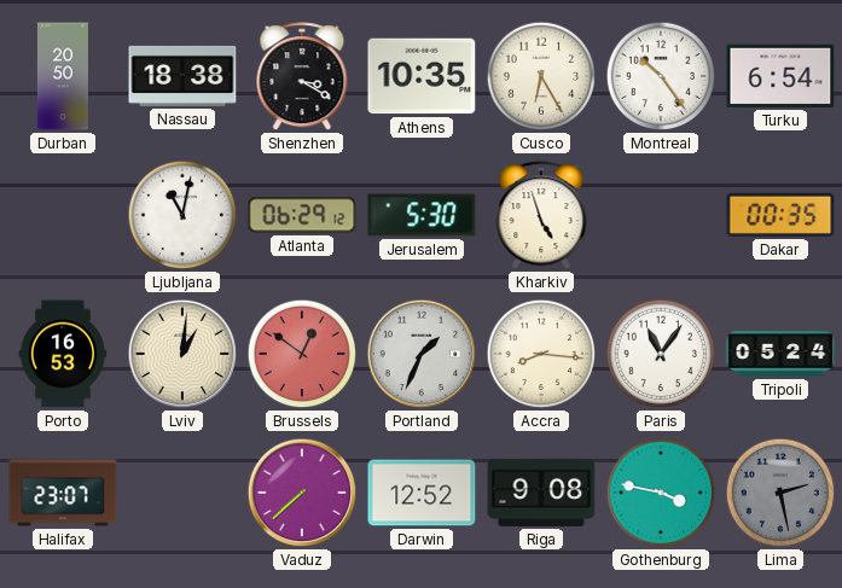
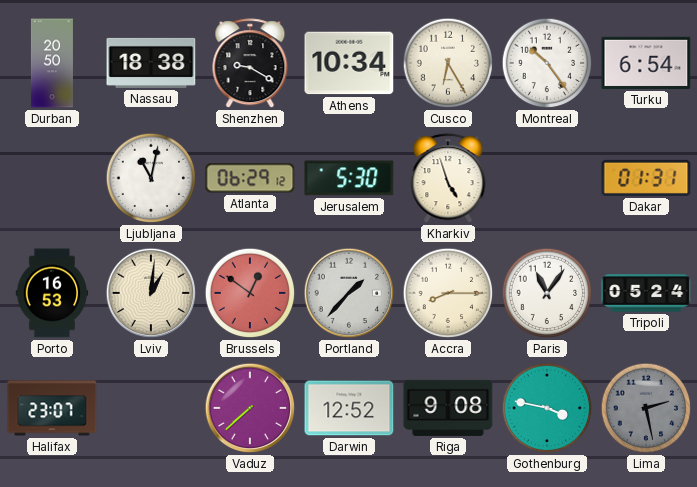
Shenzhen: 3:20 -> 9:20 (250, 64)
Athens: 10:35 -> 10:34 (349, 63)
Dakar: 00:35 -> 01:31 (646, 178)
Portland: 1:34 -> 1:37 (349, 293)
Accra: 8:16 -> 8:15 (448, 293)
